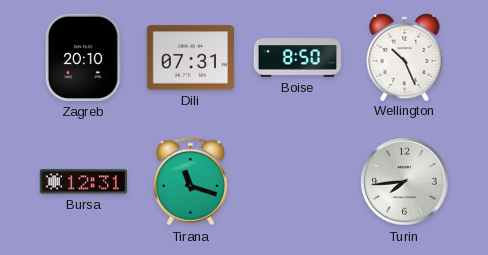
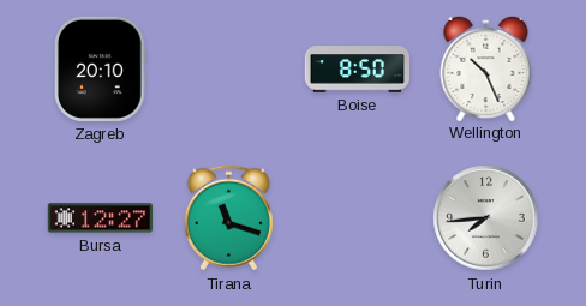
Dili: 07:31 -> none (190, 58)
Bursa: 12:31 -> 12:27 (100, 218)
